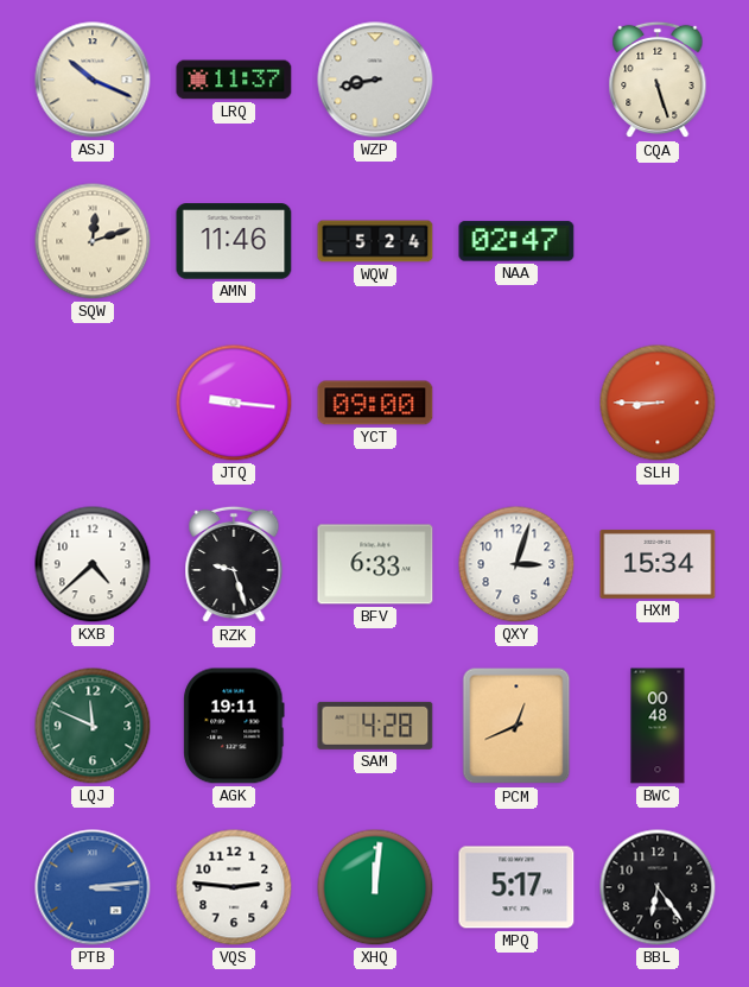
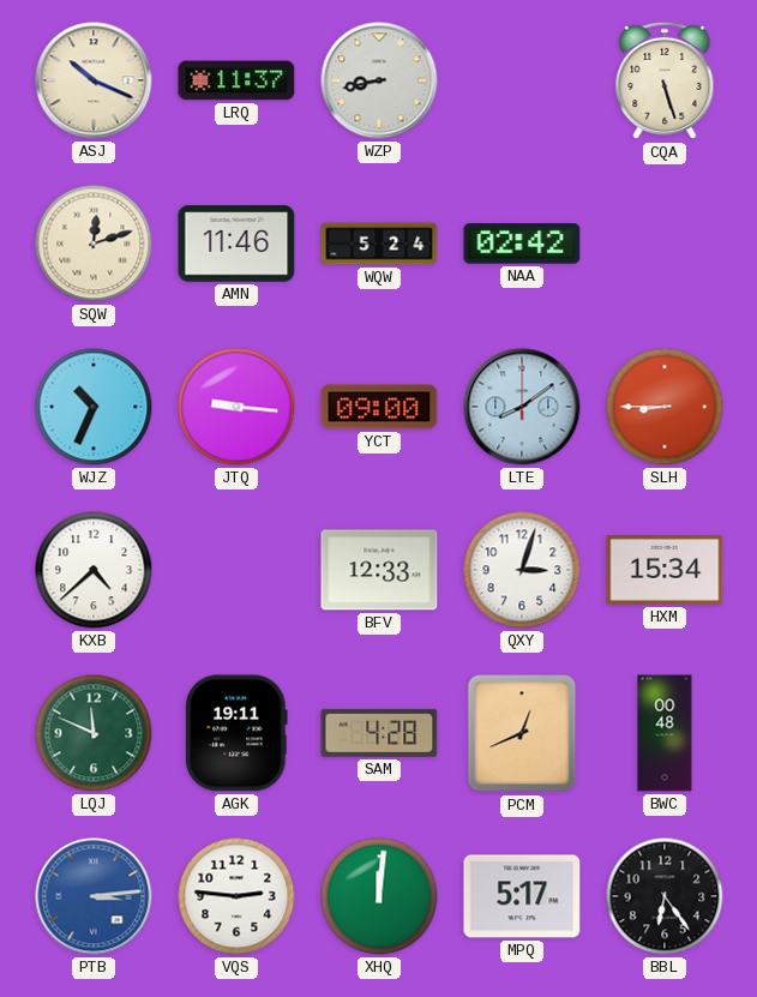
NAA: 02:47 -> 02:42 (522, 244)
WJZ: none -> 10:34 (94, 407)
LTE: none -> 8:09 (522, 407)
RZK: 9:27 -> none (234, 564)
BFV: 6:33 -> 12:33 (379, 570)
